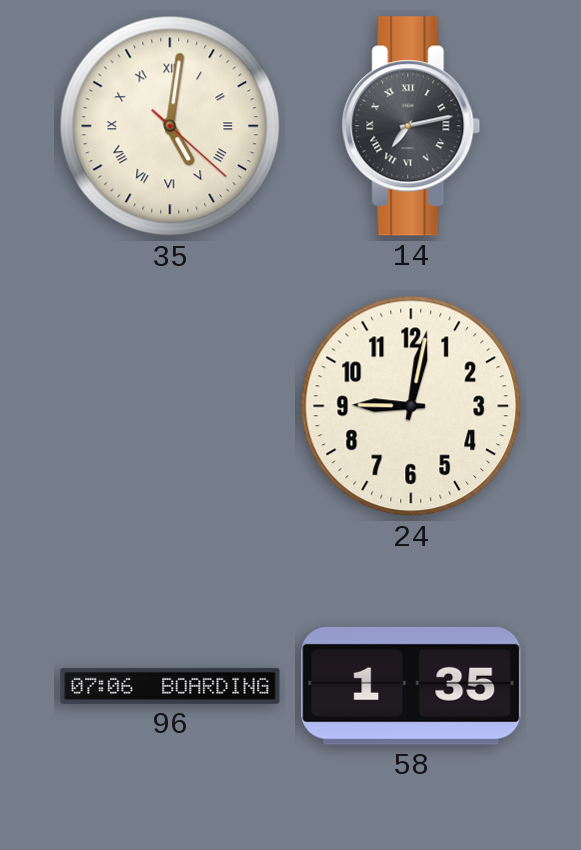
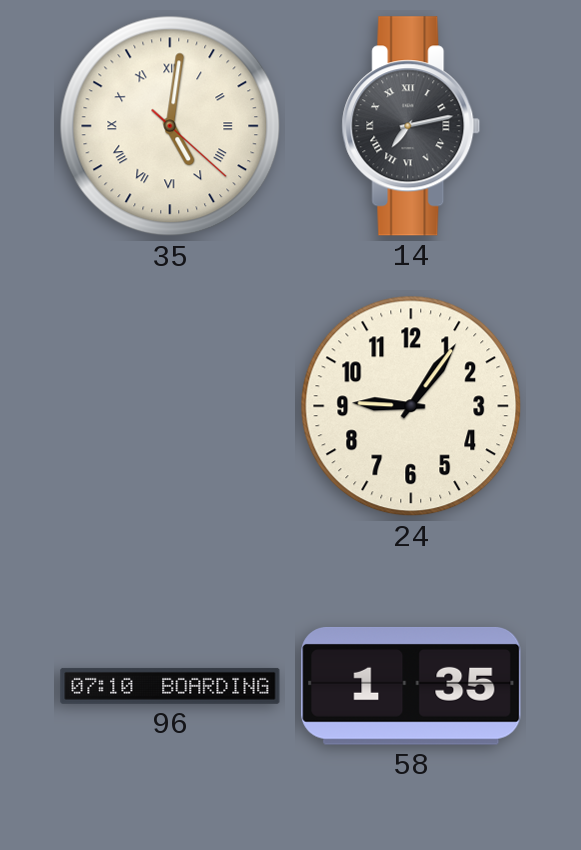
24: 9:02 -> 9:06 (411, 406)
96: 07:06 -> 07:10 (170, 686)
